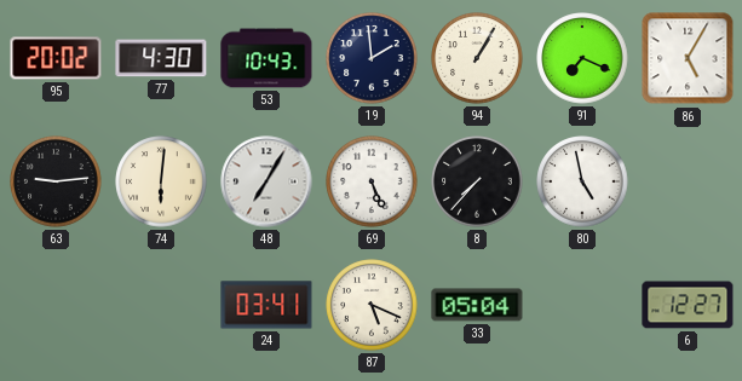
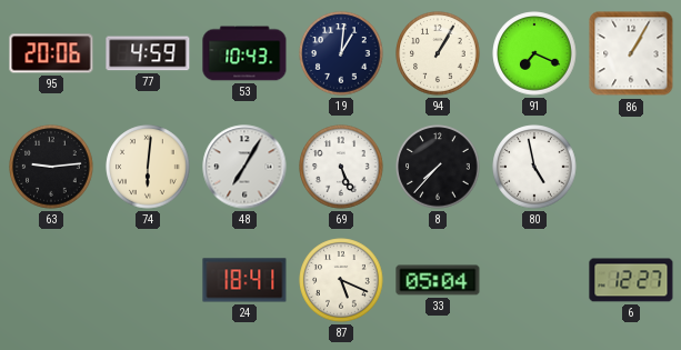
95: 20:02 -> 20:06 (51, 53)
77: 4:30 -> 4:59 (148, 53)
19: 1:59 -> 1:01 (341, 53)
86: 5:05 -> 1:05 (631, 53)
24: 03:41 -> 18:41 (244, 280)
